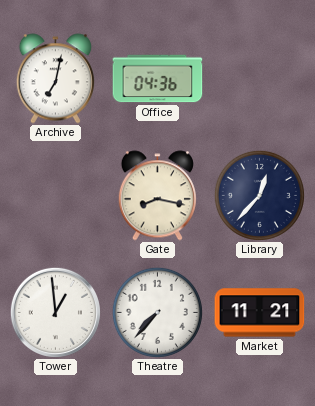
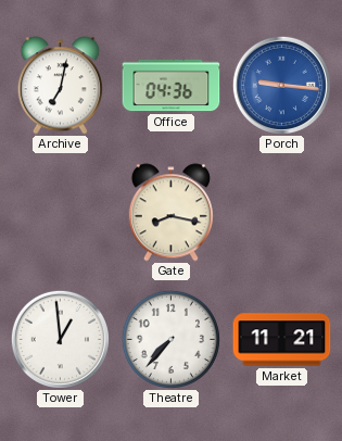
Porch: none -> 9:16 (281, 85)
Library: 12:37 -> none (259, 195)
